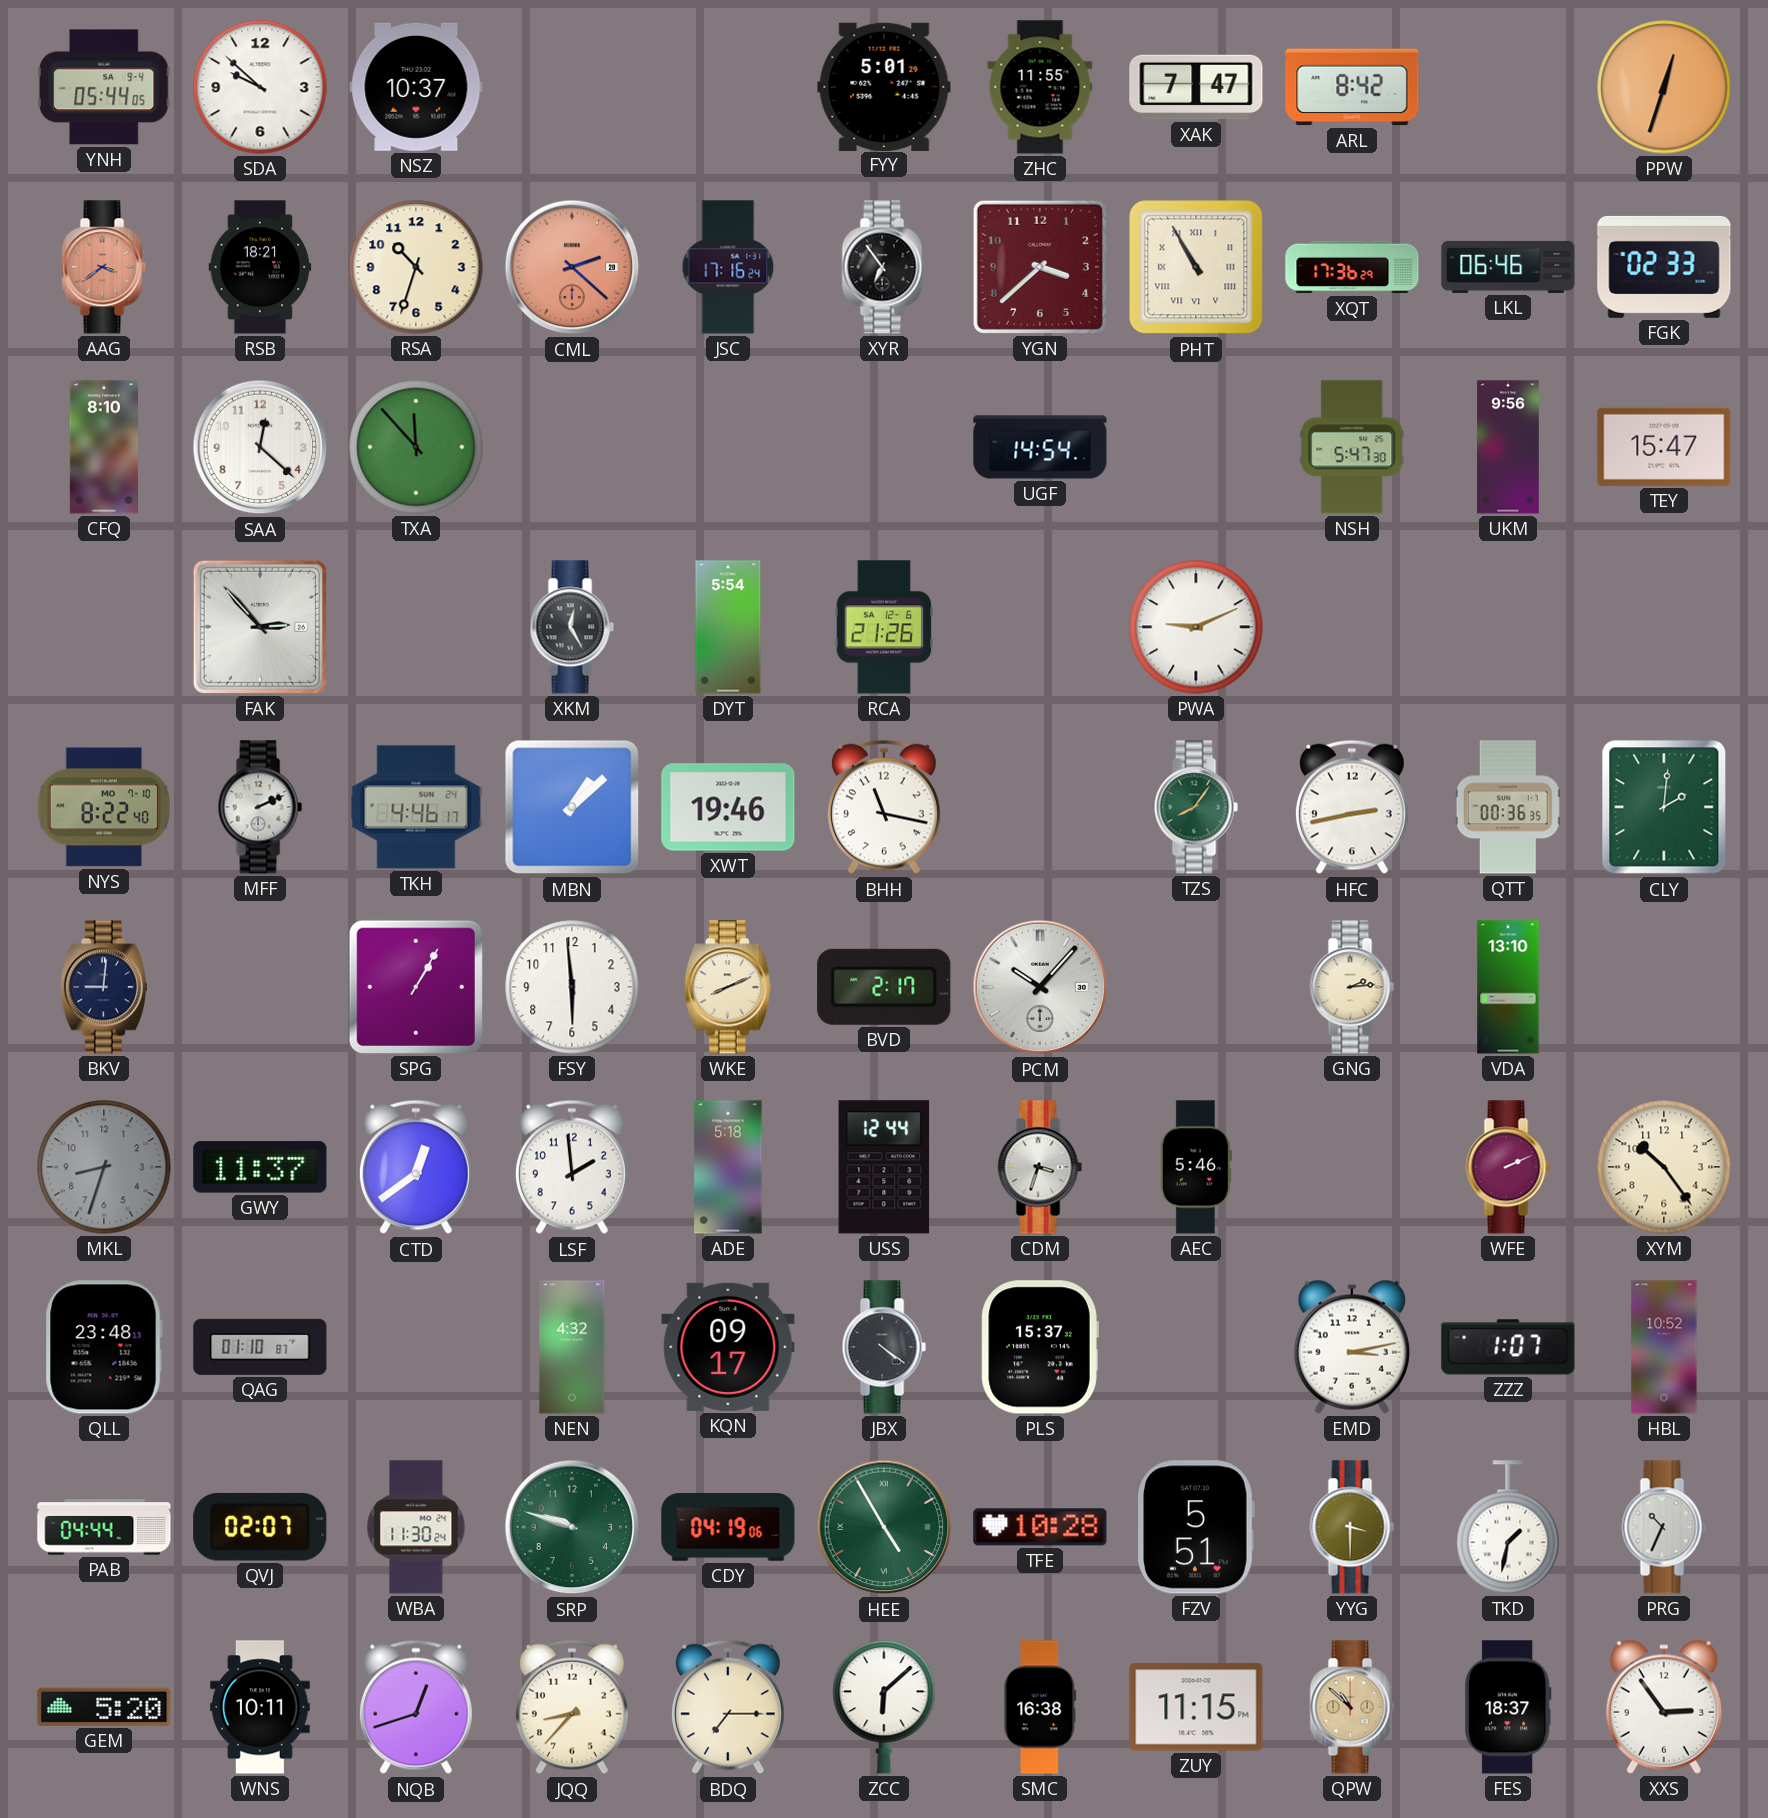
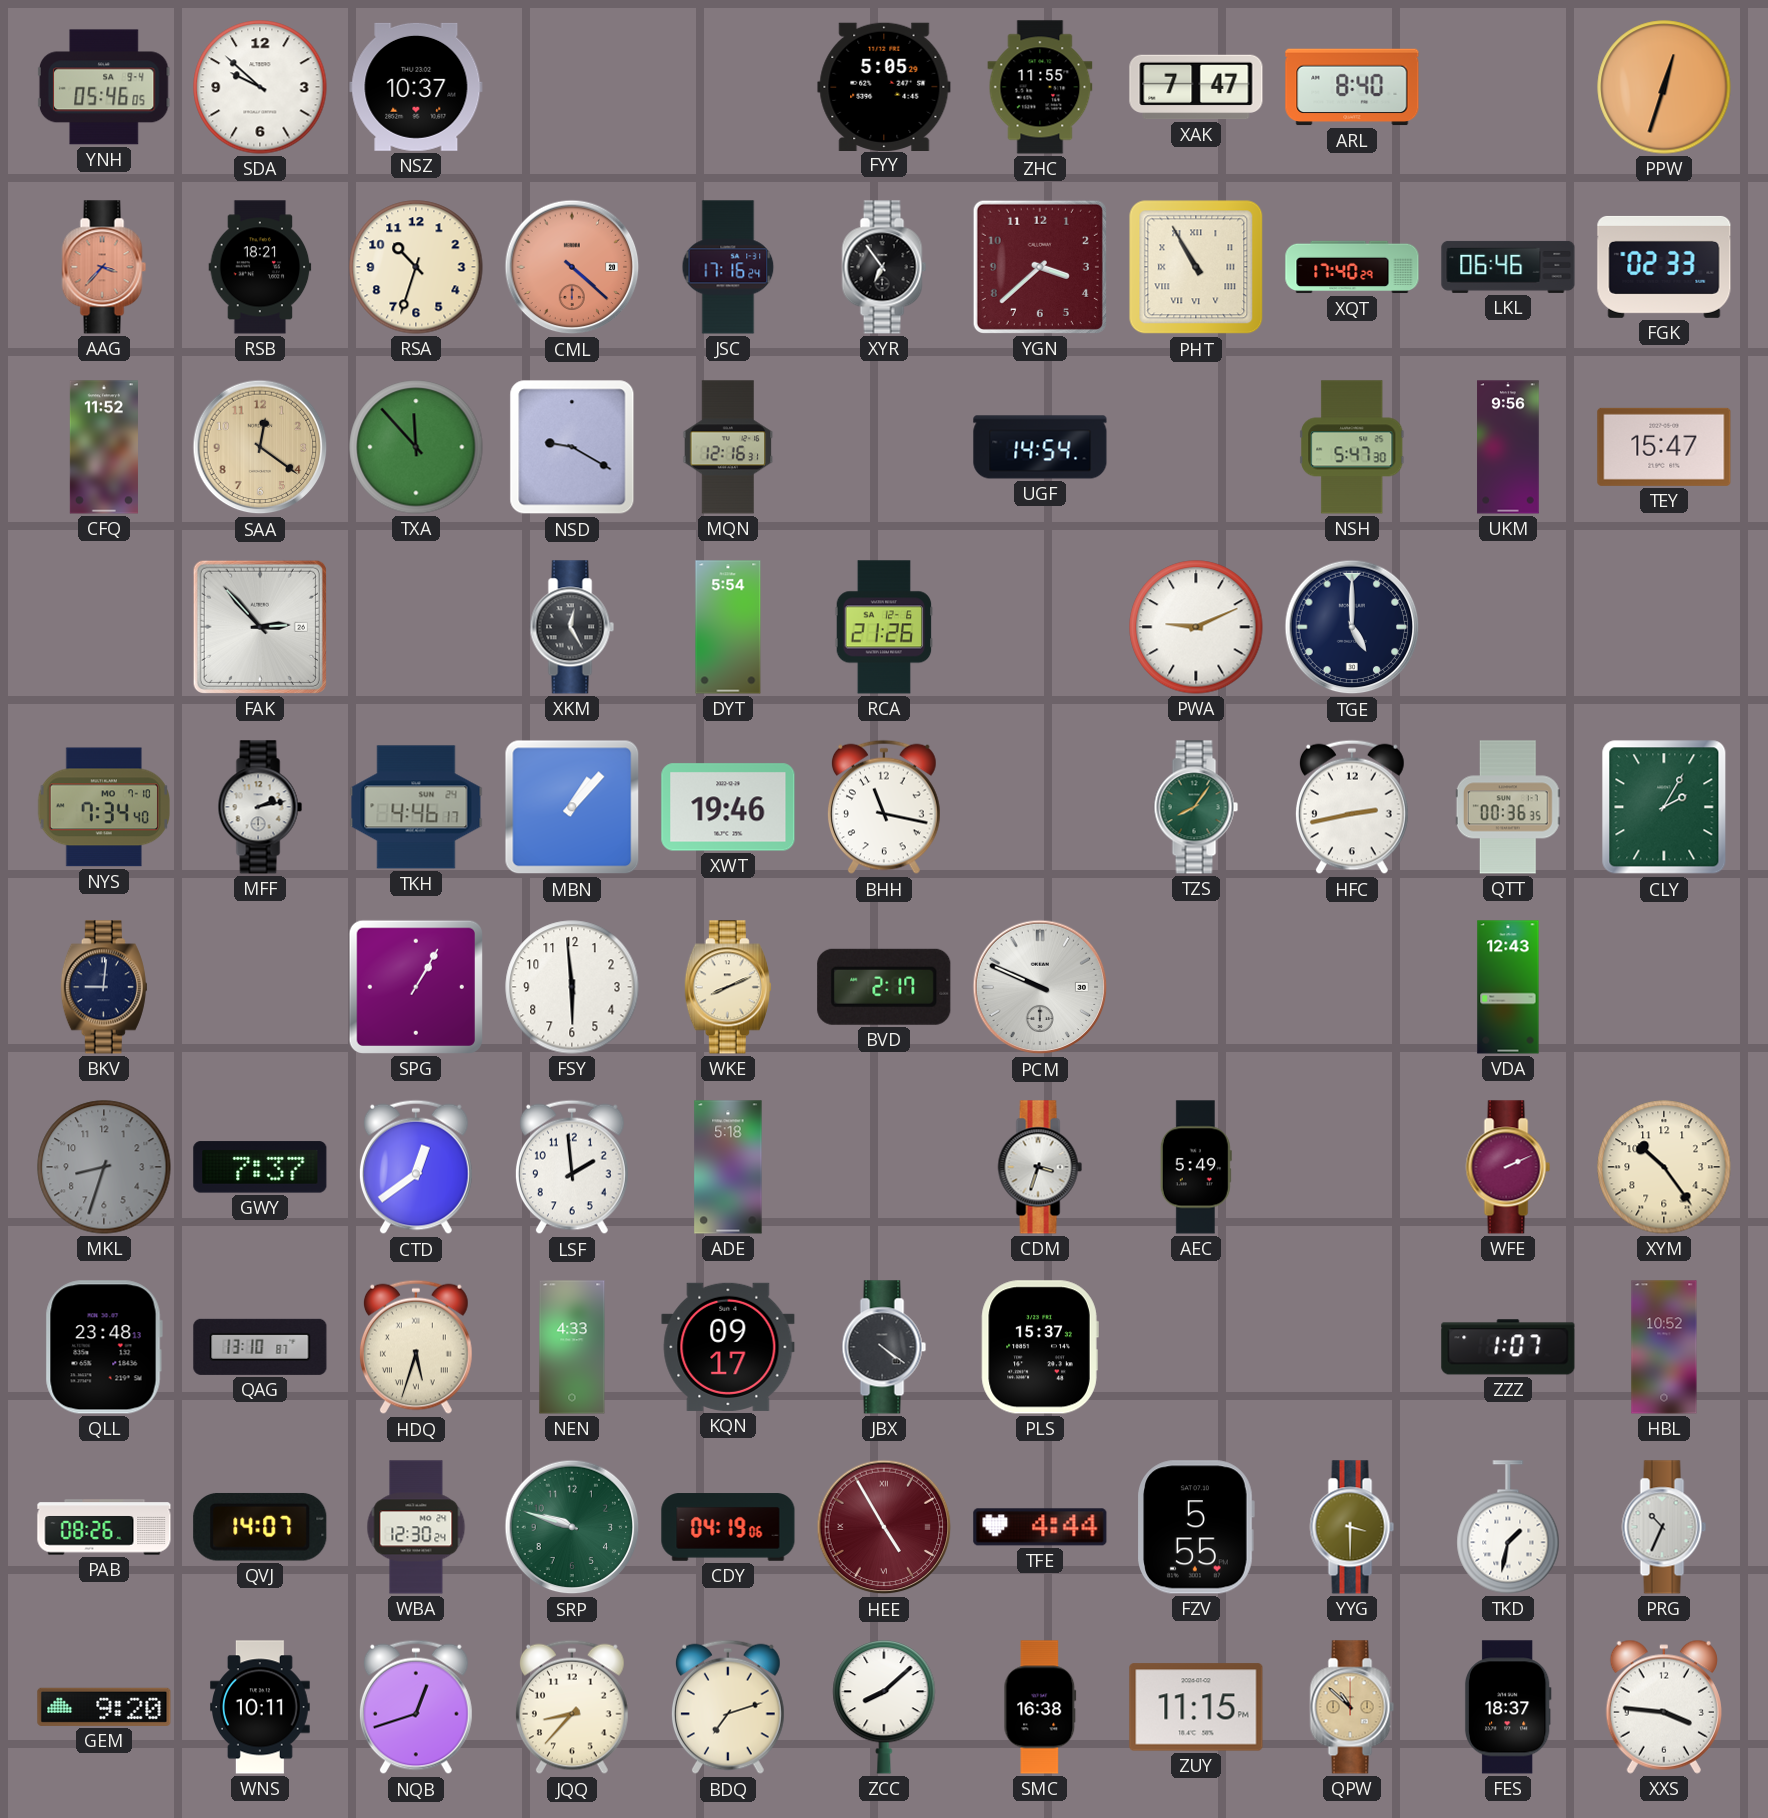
YNH: 05:44 -> 05:46 (104, 87)
FYY: 5:01 -> 5:05 (884, 86)
ARL: 8:42 -> 8:40 (1352, 87)
AAG: 3:39 -> 3:37 (104, 267)
CML: 2:22 -> 4:22 (572, 267)
XQT: 17:36 -> 17:40 (1352, 267)
CFQ: 8:10 -> 11:52 (104, 447)
SAA: 12:22 -> 12:21 (260, 447)
SAA dial: white -> champagne (260, 447)
NSD: none -> 9:20 (572, 447)
MQN: none -> 12:16 (728, 447)
TGE: none -> 5:00 (1352, 627)
NYS: 8:22 -> 7:34 (103, 807)
MFF: 2:11 -> 2:13 (260, 807)
MBN: 1:08 -> 1:07 (572, 807)
CLY: 2:01 -> 2:05 (1664, 807)
PCM: 10:07 -> 9:49 (1040, 987)
GNG: 2:14 -> none (1352, 987)
VDA: 13:10 -> 12:43 (1508, 987)
GWY: 11:37 -> 7:37 (260, 1167)
USS: 12:44 -> none (884, 1167)
AEC: 5:46 -> 5:49 (1196, 1167)
QAG: 01:10 -> 13:10 (260, 1347)
HDQ: none -> 5:33 (416, 1347)
NEN: 4:32 -> 4:33 (572, 1347)
EMD: 3:13 -> none (1352, 1347)
PAB: 04:44 -> 08:26 (104, 1527)
QVJ: 02:07 -> 14:07 (260, 1527)
WBA: 11:30 -> 12:30 (416, 1527)
HEE dial: green -> burgundy (884, 1527)
TFE: 10:28 -> 4:44 (1040, 1527)
FZV: 5:51 -> 5:55 (1196, 1527)
GEM: 5:20 -> 9:20 (104, 1707)
BDQ: 7:15 -> 7:12 (728, 1707)
ZCC: 6:08 -> 8:08 (884, 1708)
XXS: 2:54 -> 3:46 (1664, 1707)
